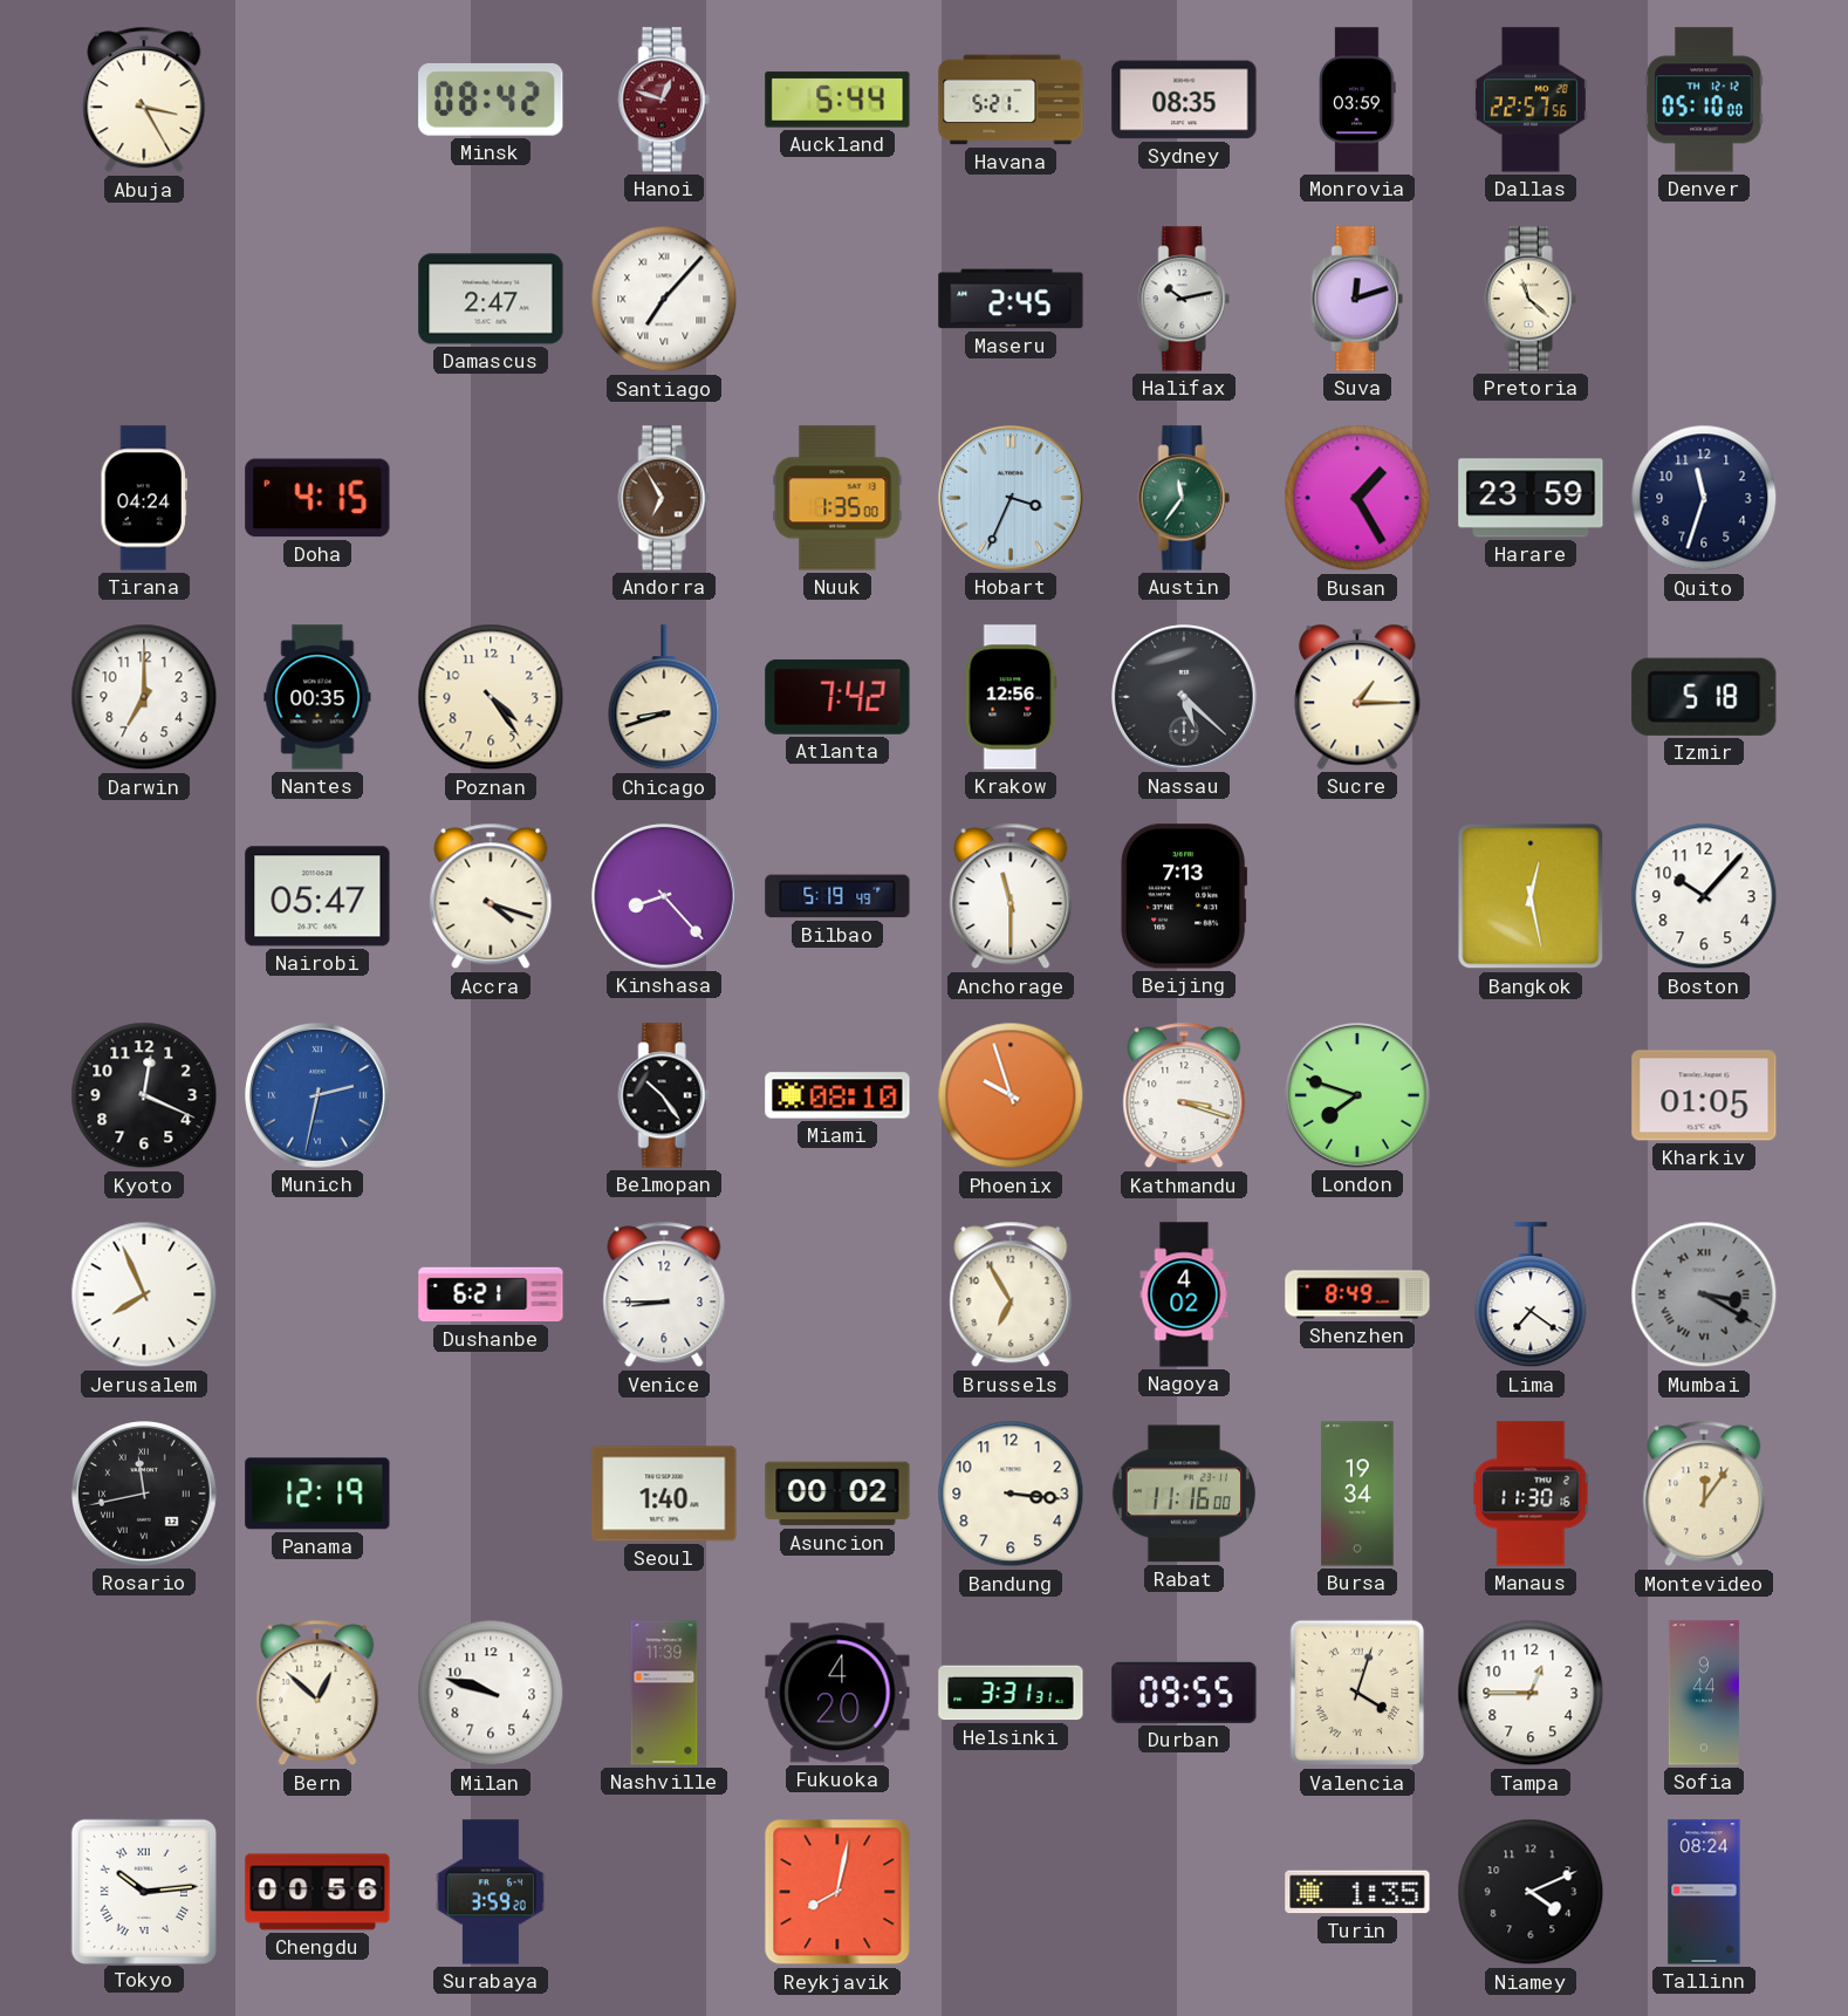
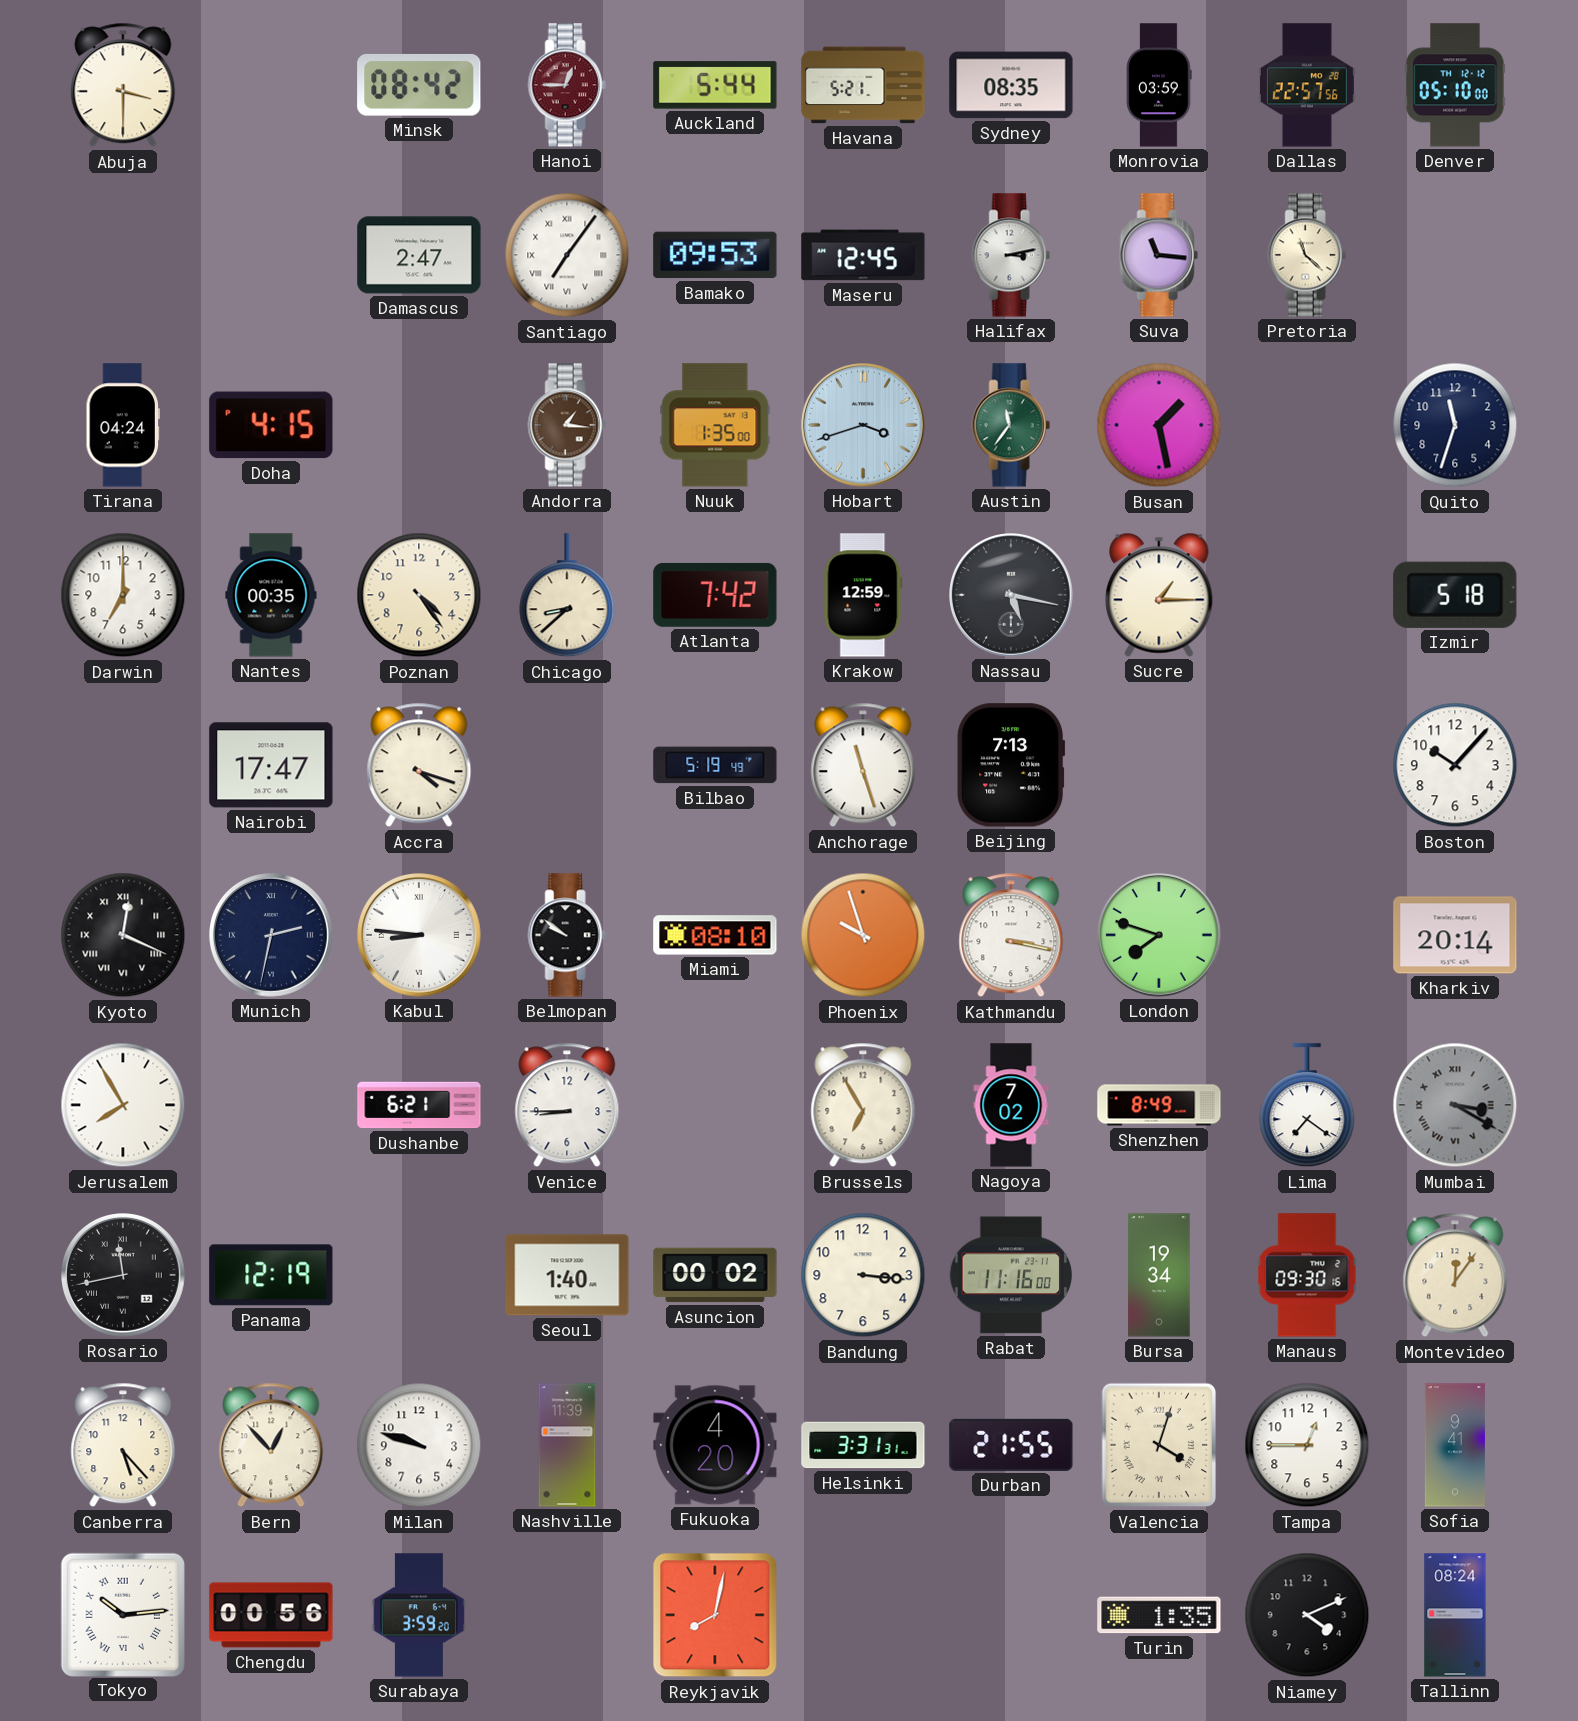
Abuja: 3:25 -> 3:30 (123, 85)
Hanoi: 12:48 -> 12:45 (567, 85)
Santiago: 7:07 -> 7:06 (567, 255)
Bamako: none -> 09:53 (715, 255)
Maseru: 2:45 -> 12:45 (863, 255)
Halifax: 10:13 -> 3:13 (1011, 255)
Suva: 12:12 -> 11:16 (1159, 255)
Andorra: 6:55 -> 1:16 (567, 425)
Hobart: 3:34 -> 3:42 (864, 426)
Busan: 1:25 -> 1:28 (1159, 425)
Harare: 23:59 -> none (1531, 498)
Chicago: 8:42 -> 8:38 (567, 596)
Krakow: 12:56 -> 12:59 (863, 595)
Nassau: 5:22 -> 5:17 (1012, 596)
Nairobi: 05:47 -> 17:47 (271, 765)
Kinshasa: 8:23 -> none (665, 897)
Anchorage: 11:30 -> 11:27 (863, 765)
Bangkok: 12:28 -> none (1531, 896)
Kyoto numerals: Arabic -> Roman (123, 935)
Munich dial: blue -> navy (272, 936)
Kabul: none -> 8:46 (420, 936)
Belmopan: 10:24 -> 9:51 (567, 935)
Kathmandu: 3:18 -> 3:17 (1011, 935)
Kharkiv: 01:05 -> 20:14 (1455, 935)
Jerusalem: 7:56 -> 7:55 (123, 1105)
Nagoya: 4:02 -> 7:02 (1011, 1105)
Manaus: 11:30 -> 09:30 (1307, 1275)
Canberra: none -> 5:23 (123, 1445)
Bern: 12:52 -> 12:53 (271, 1445)
Durban: 09:55 -> 21:55 (1011, 1445)
Sofia: 9:44 -> 9:41 (1455, 1445)
